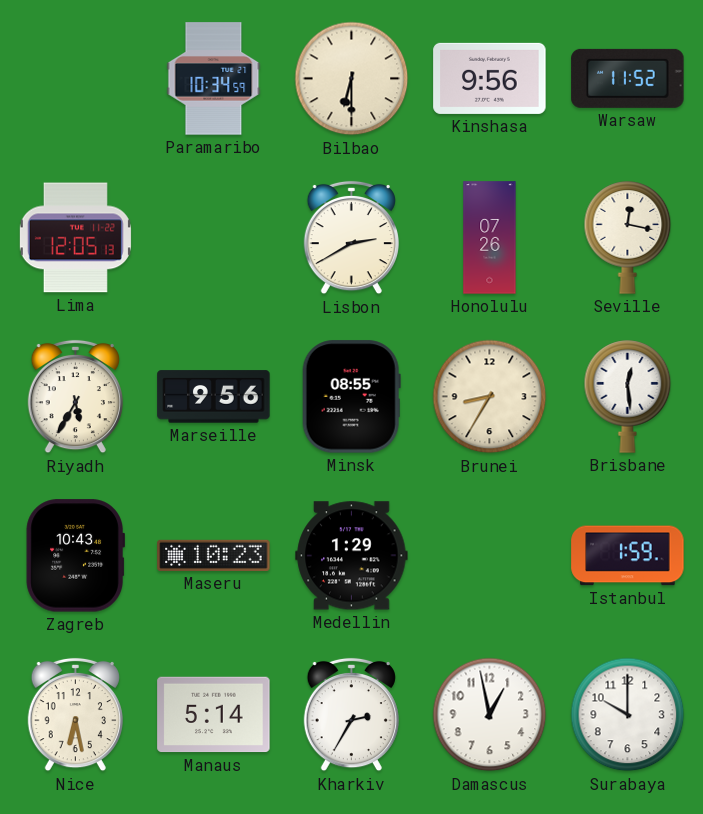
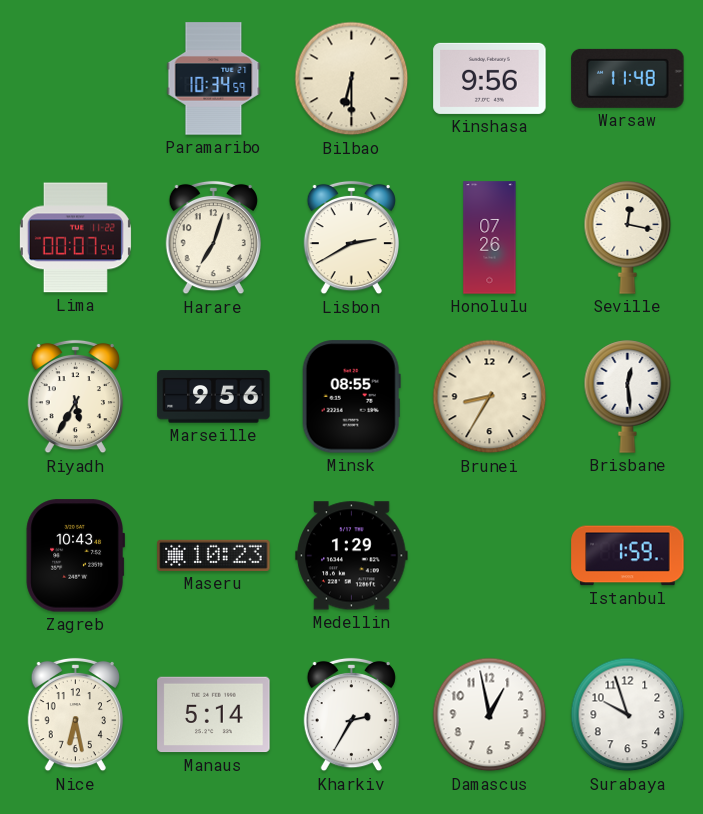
Warsaw: 11:52 -> 11:48 (628, 78)
Lima: 12:05 -> 00:07 (75, 238)
Harare: none -> 7:03 (213, 238)
Surabaya: 10:00 -> 9:57 (628, 715)
